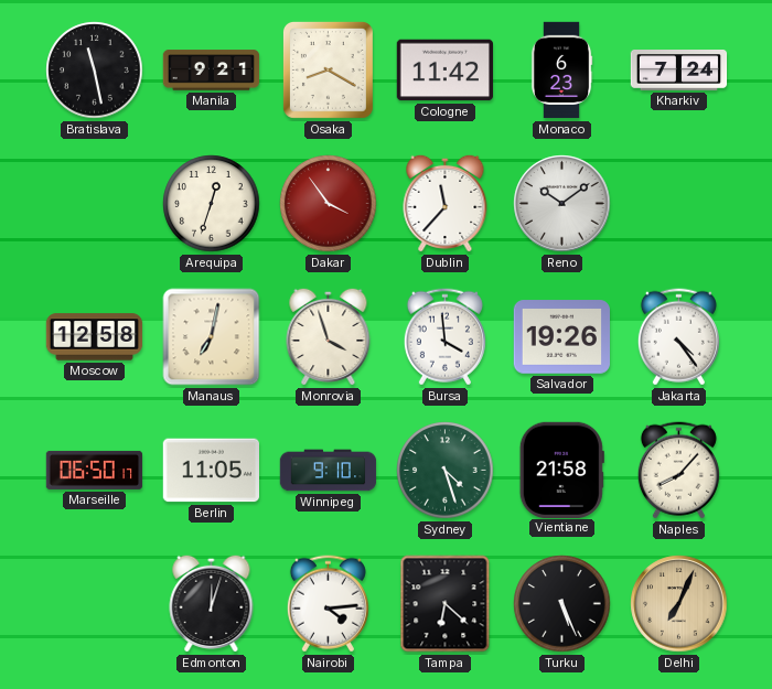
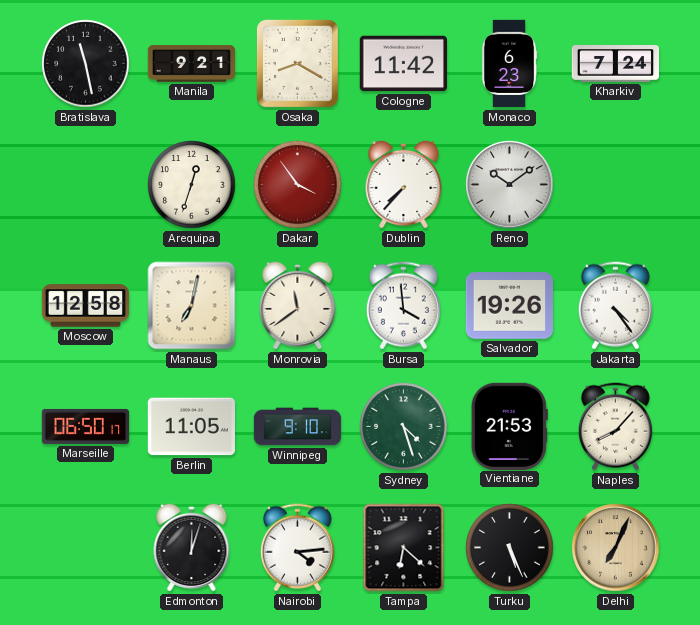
Dublin: 11:37 -> 7:37 (404, 184)
Monrovia: 3:57 -> 11:39 (298, 305)
Vientiane: 21:58 -> 21:53 (509, 426)
